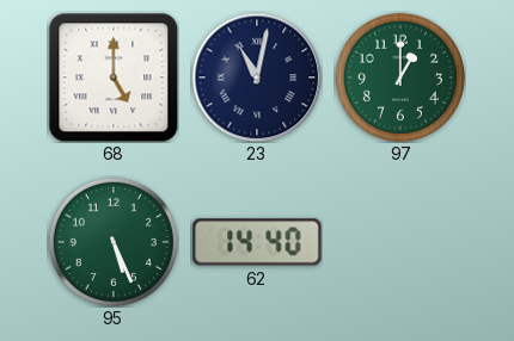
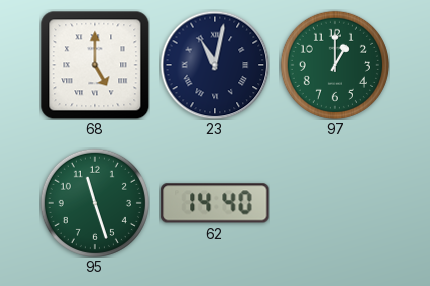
95: 5:26 -> 11:27 (95, 203)
